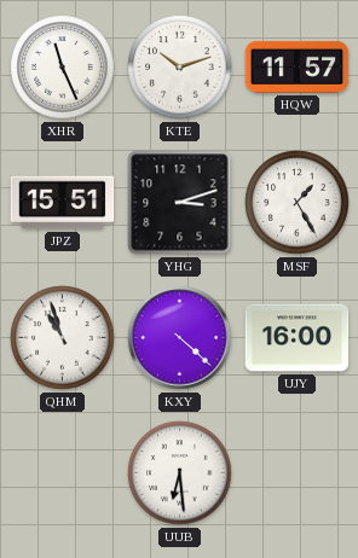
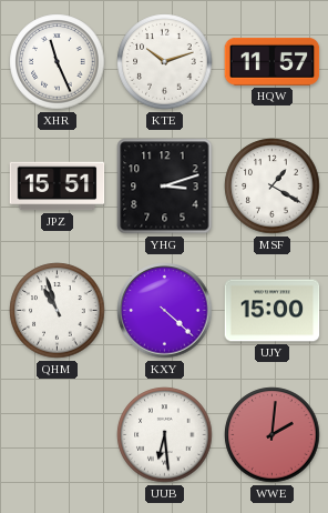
MSF: 1:25 -> 1:20 (273, 187)
UJY: 16:00 -> 15:00 (273, 311)
WWE: none -> 2:01 (273, 435)
